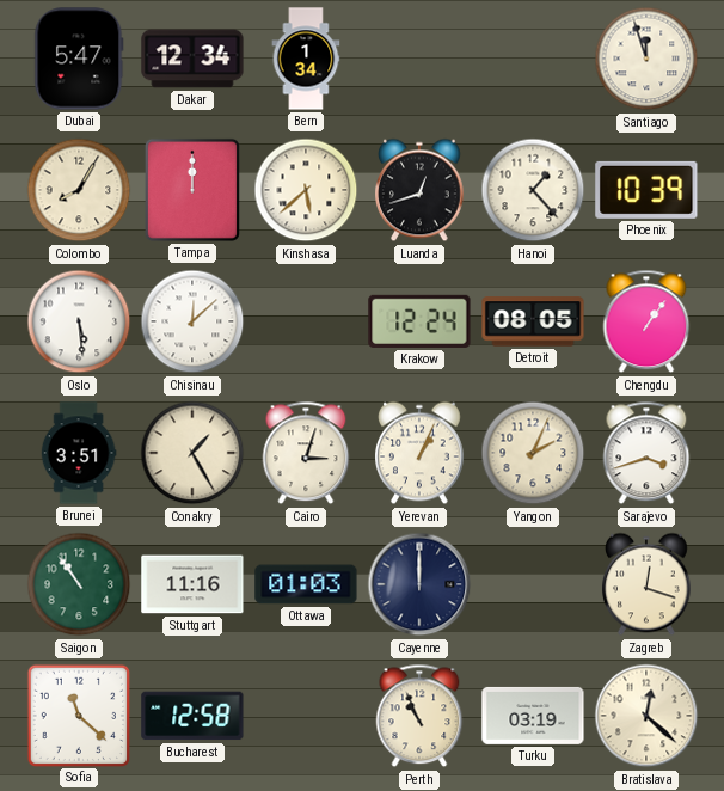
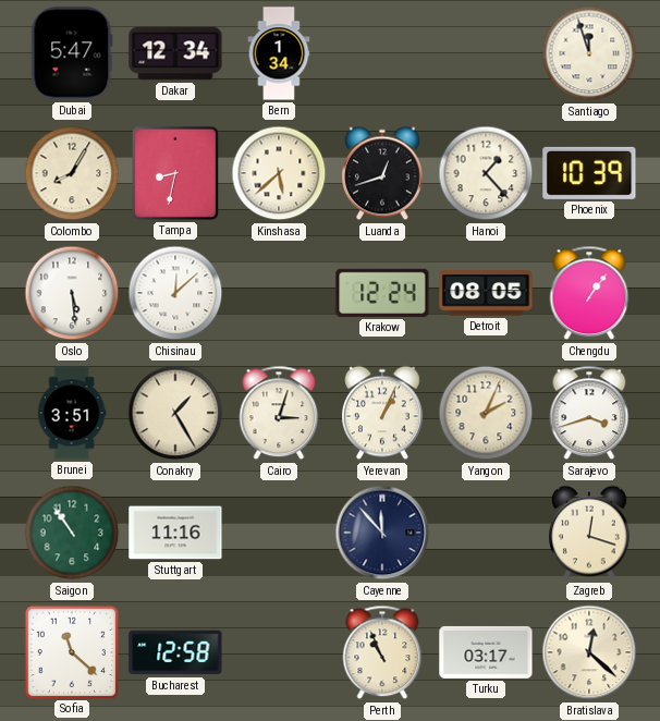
Tampa: 12:00 -> 8:32 (175, 173)
Ottawa: 01:03 -> none (306, 584)
Cayenne: 12:00 -> 11:53 (382, 533)
Turku: 03:19 -> 03:17 (486, 652)
